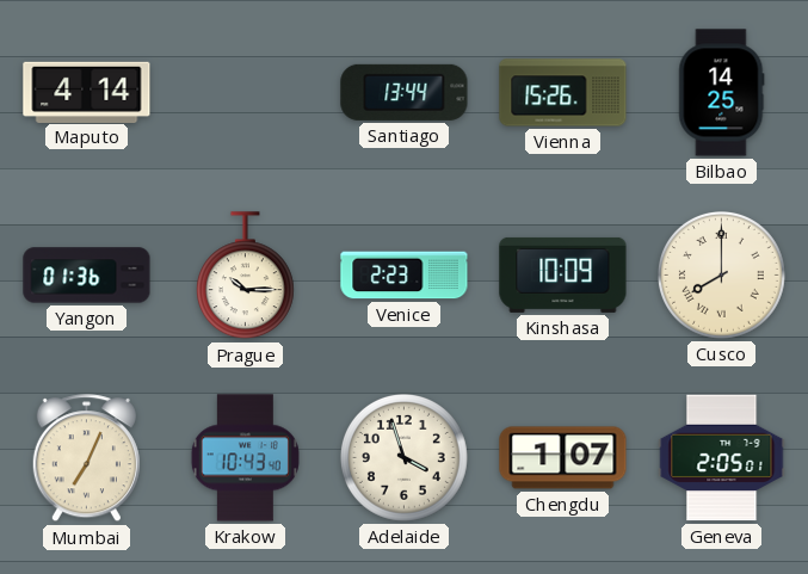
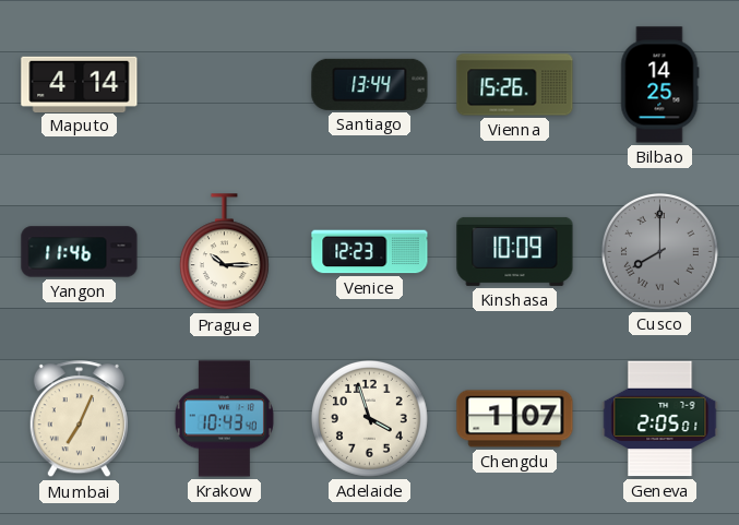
Yangon: 01:36 -> 11:46 (80, 252)
Venice: 2:23 -> 12:23 (370, 252)
Cusco dial: cream -> grey (660, 252)
